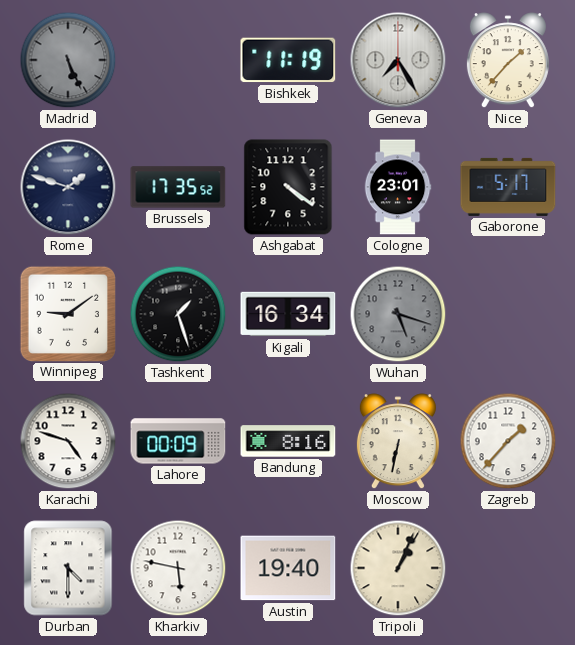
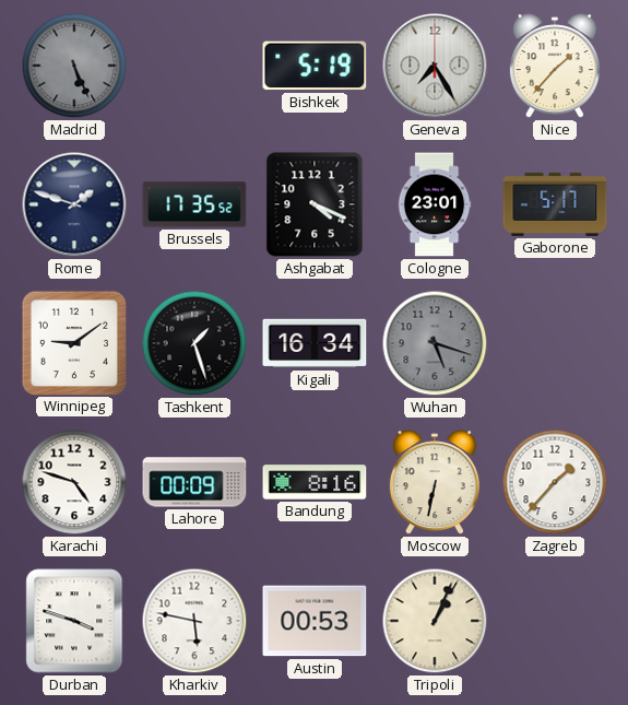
Bishkek: 11:19 -> 5:19 (315, 66)
Ashgabat: 4:21 -> 4:19 (315, 204)
Durban: 4:30 -> 3:48 (74, 621)
Austin: 19:40 -> 00:53 (315, 621)
